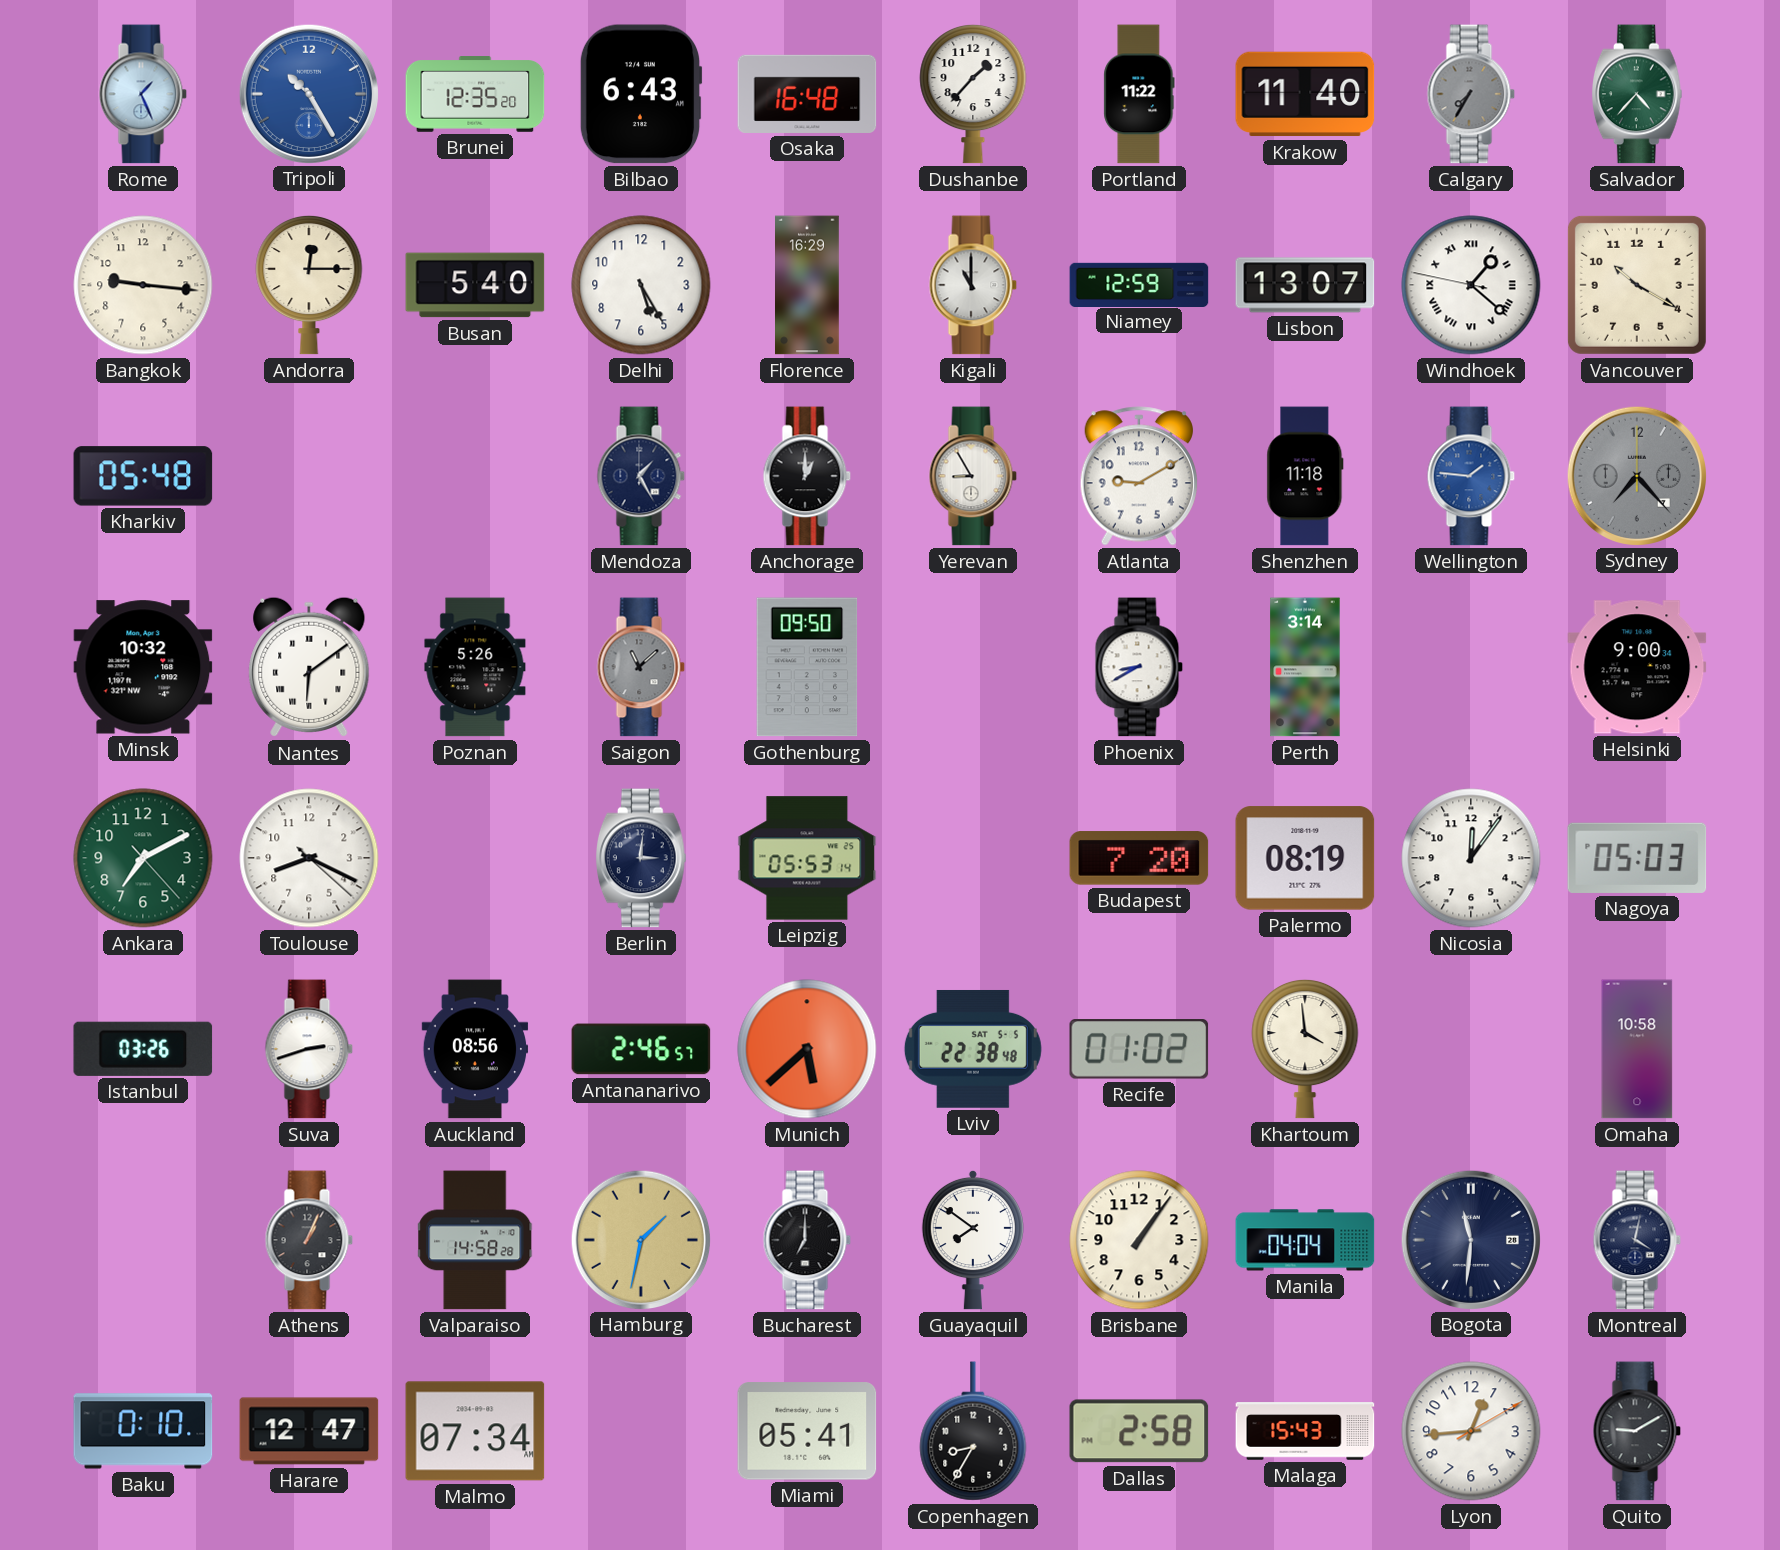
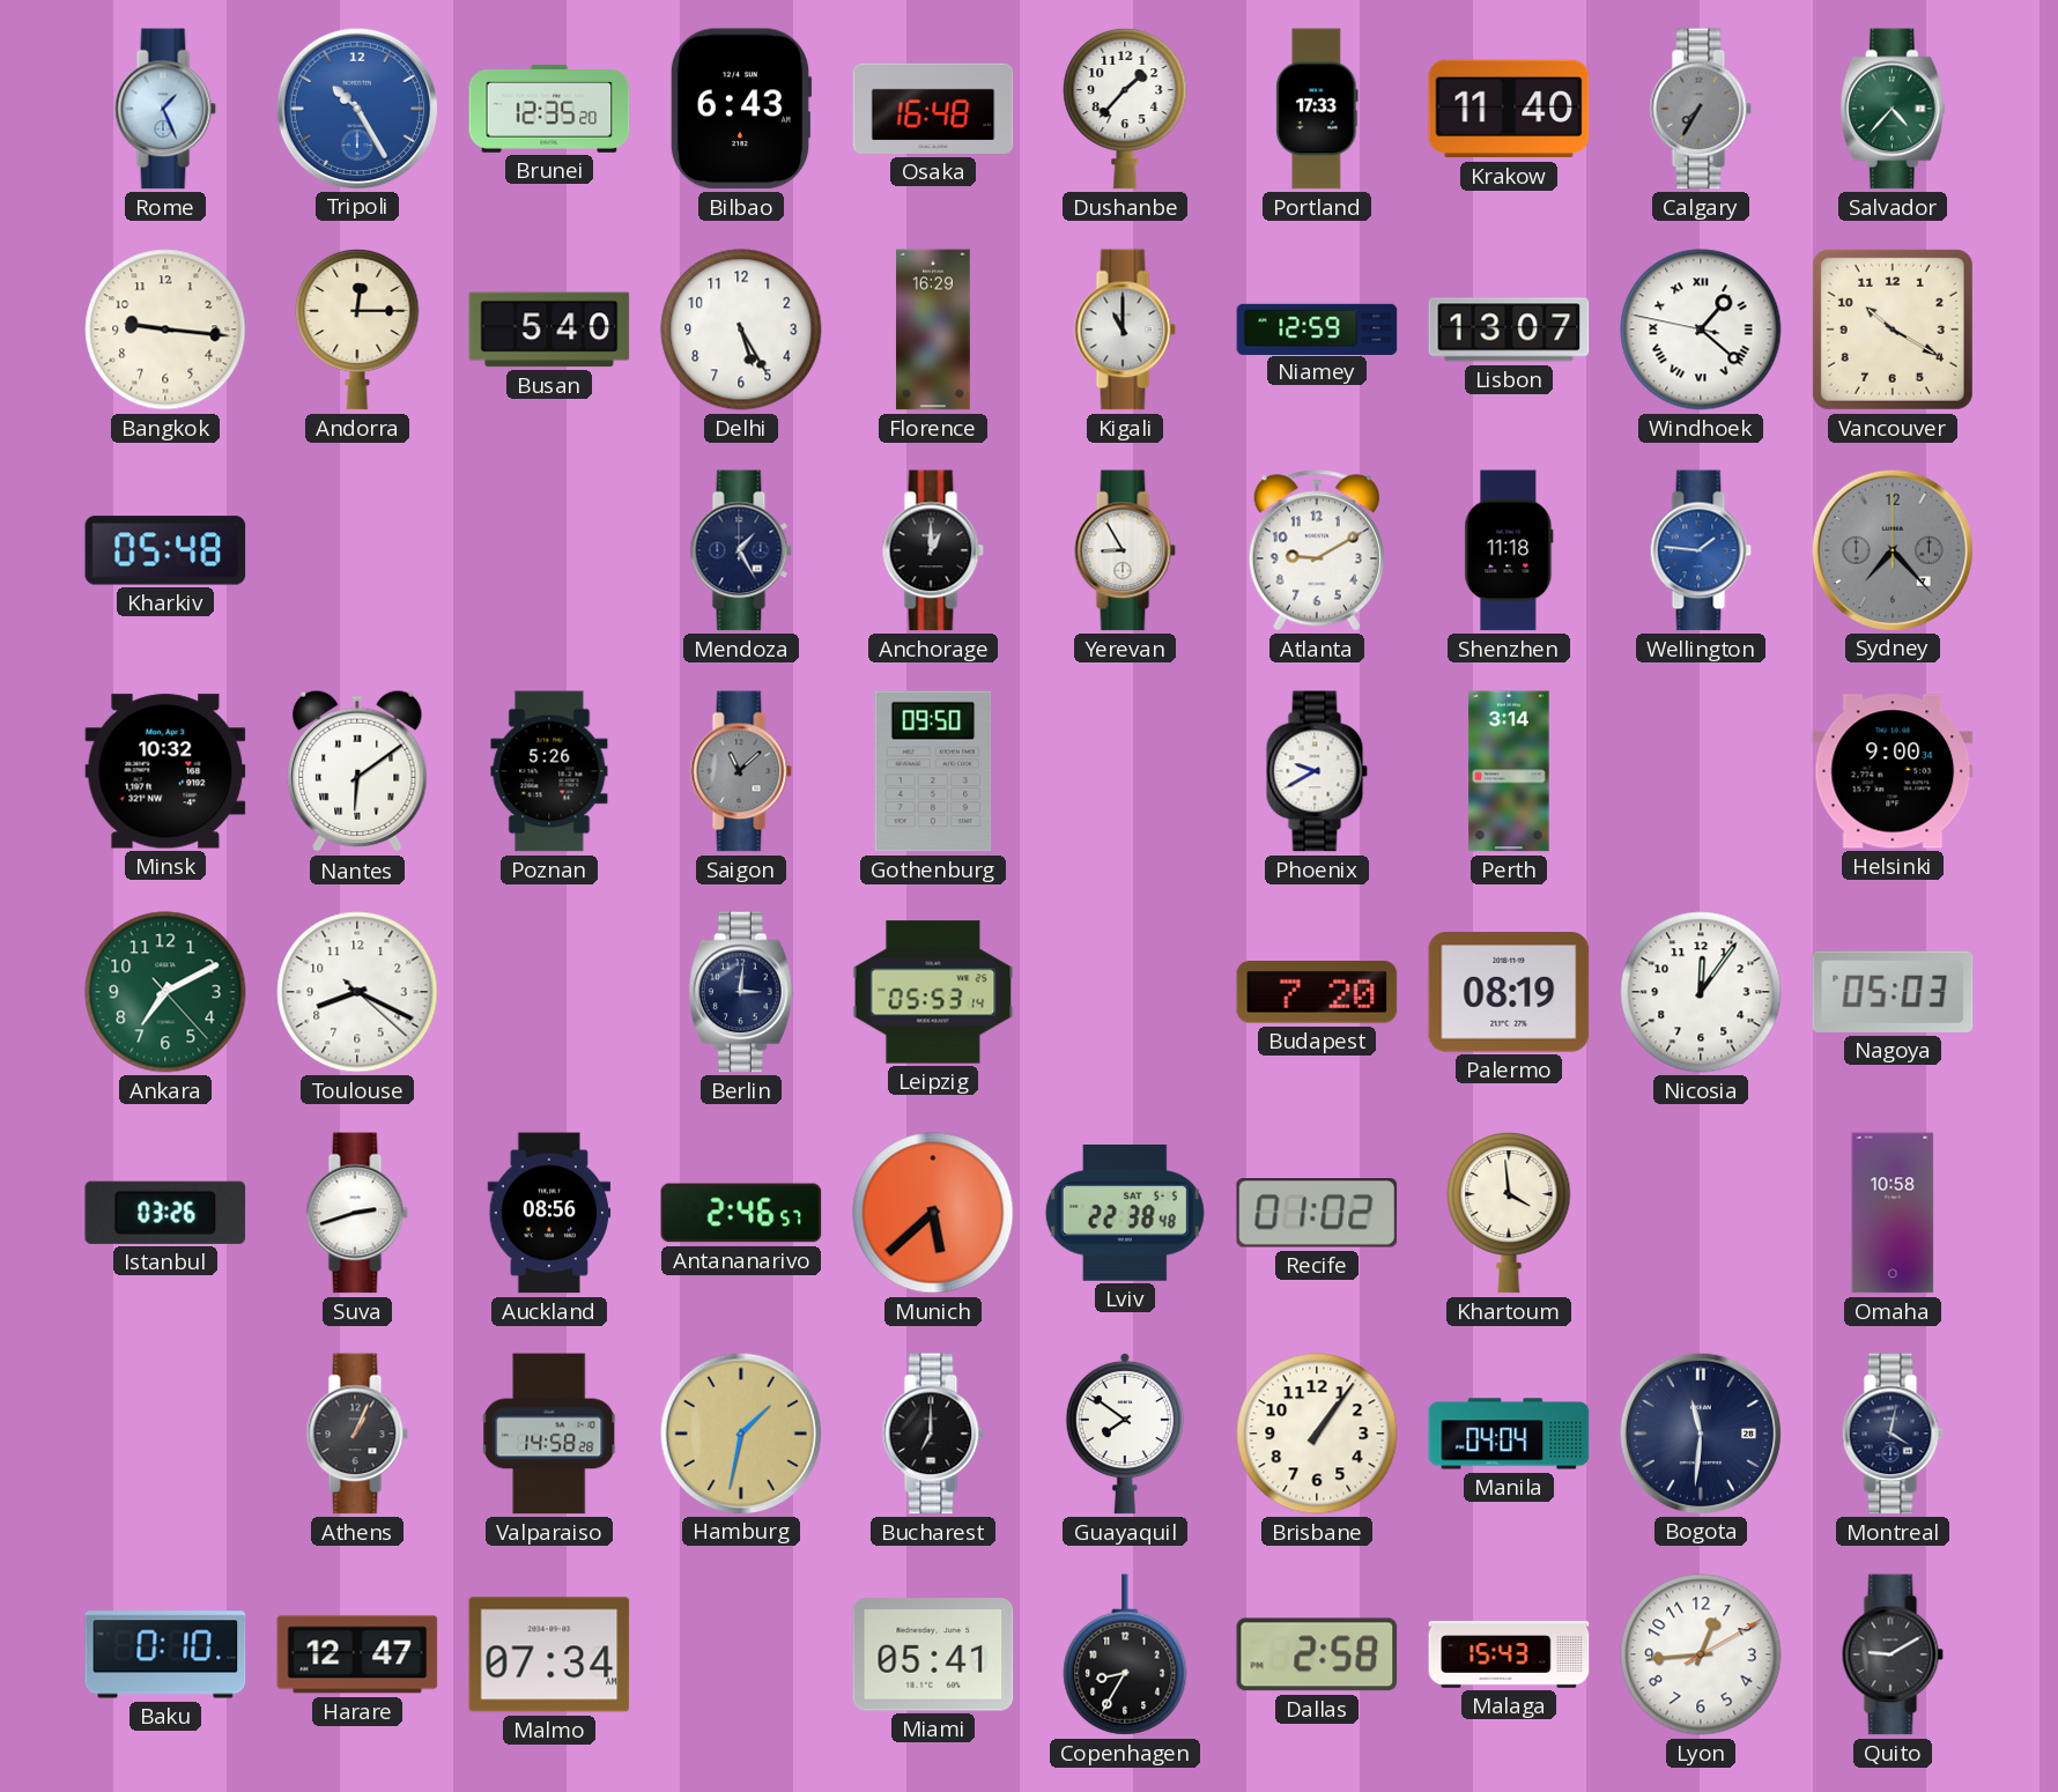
Portland: 11:22 -> 17:33 (1317, 109)
Phoenix: 8:40 -> 9:40 (1317, 771)
